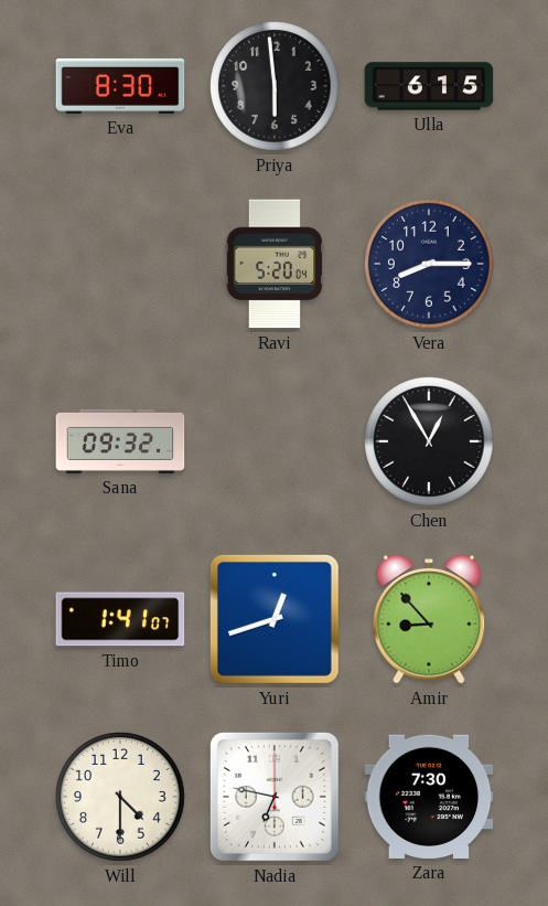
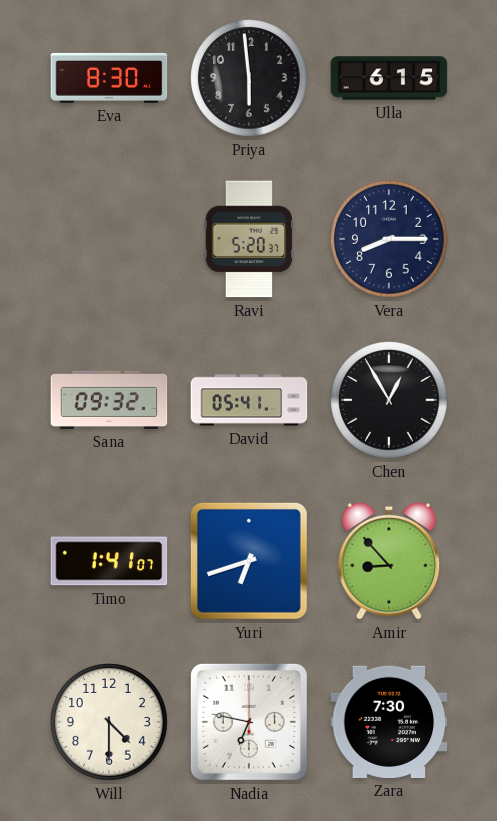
Ravi: 5:20:04 -> 5:20:37 (249, 239)
David: none -> 05:41 (249, 400)
Yuri: 12:42 -> 6:42 (249, 561)
